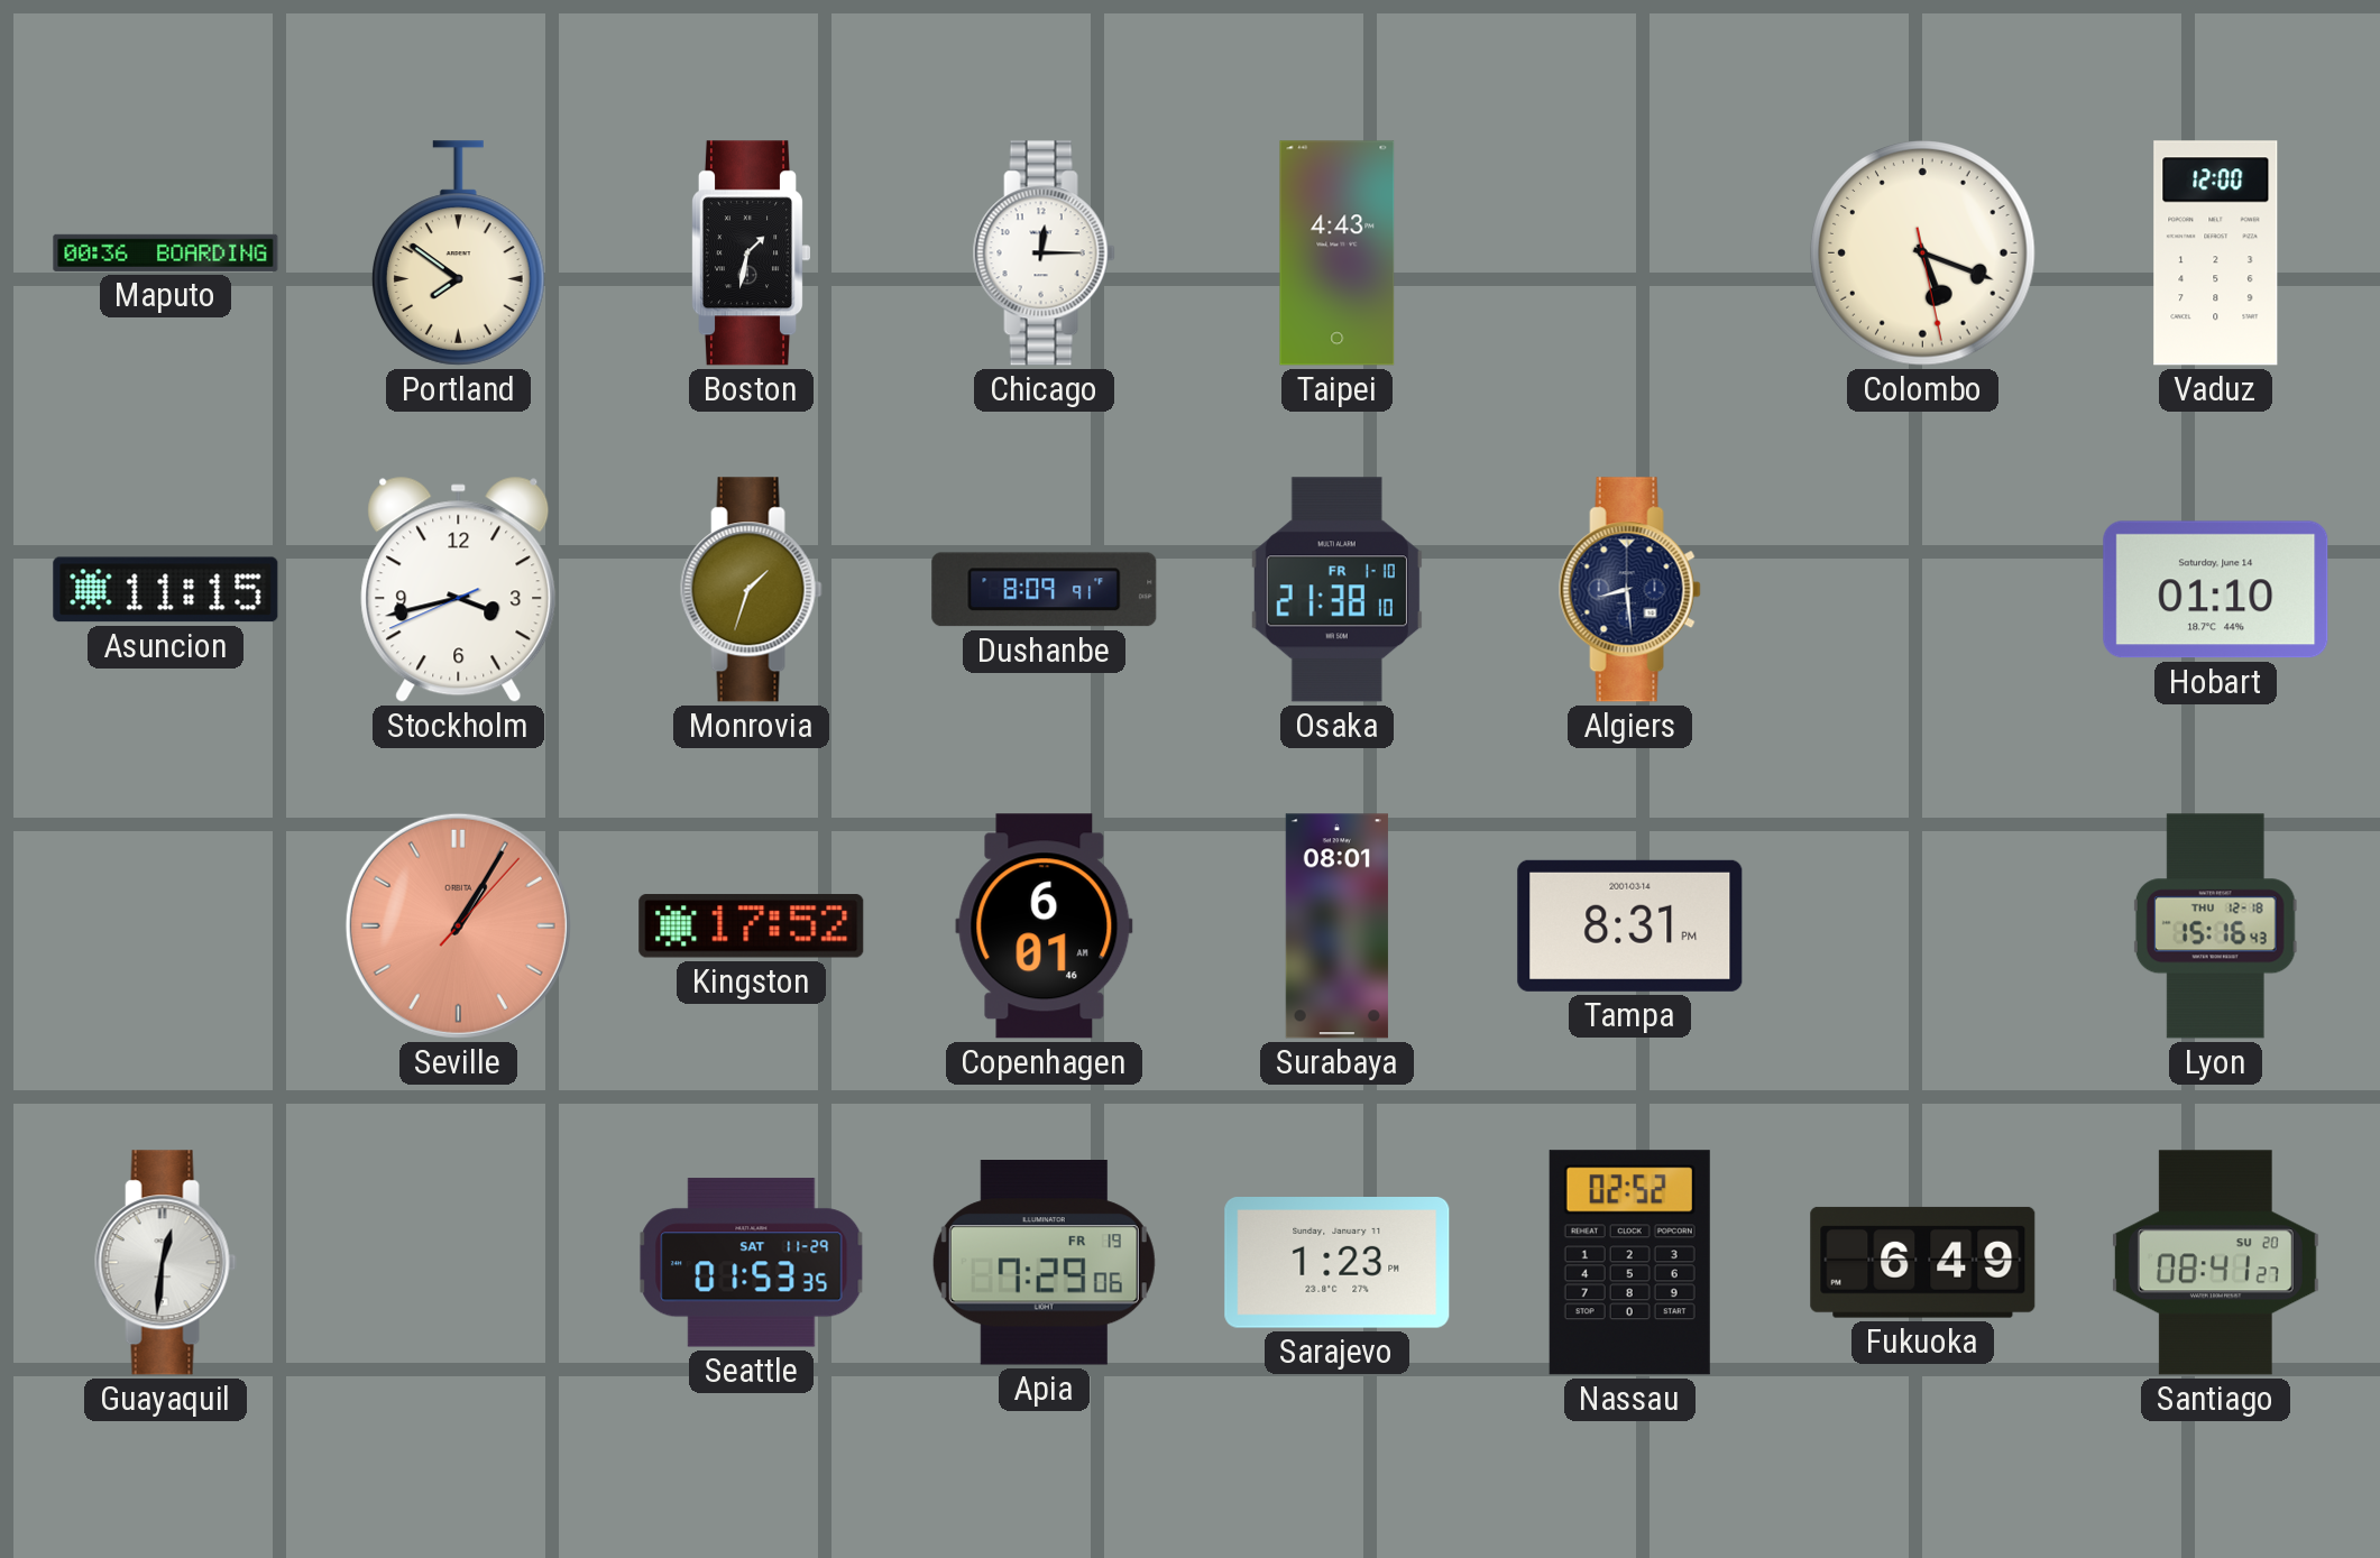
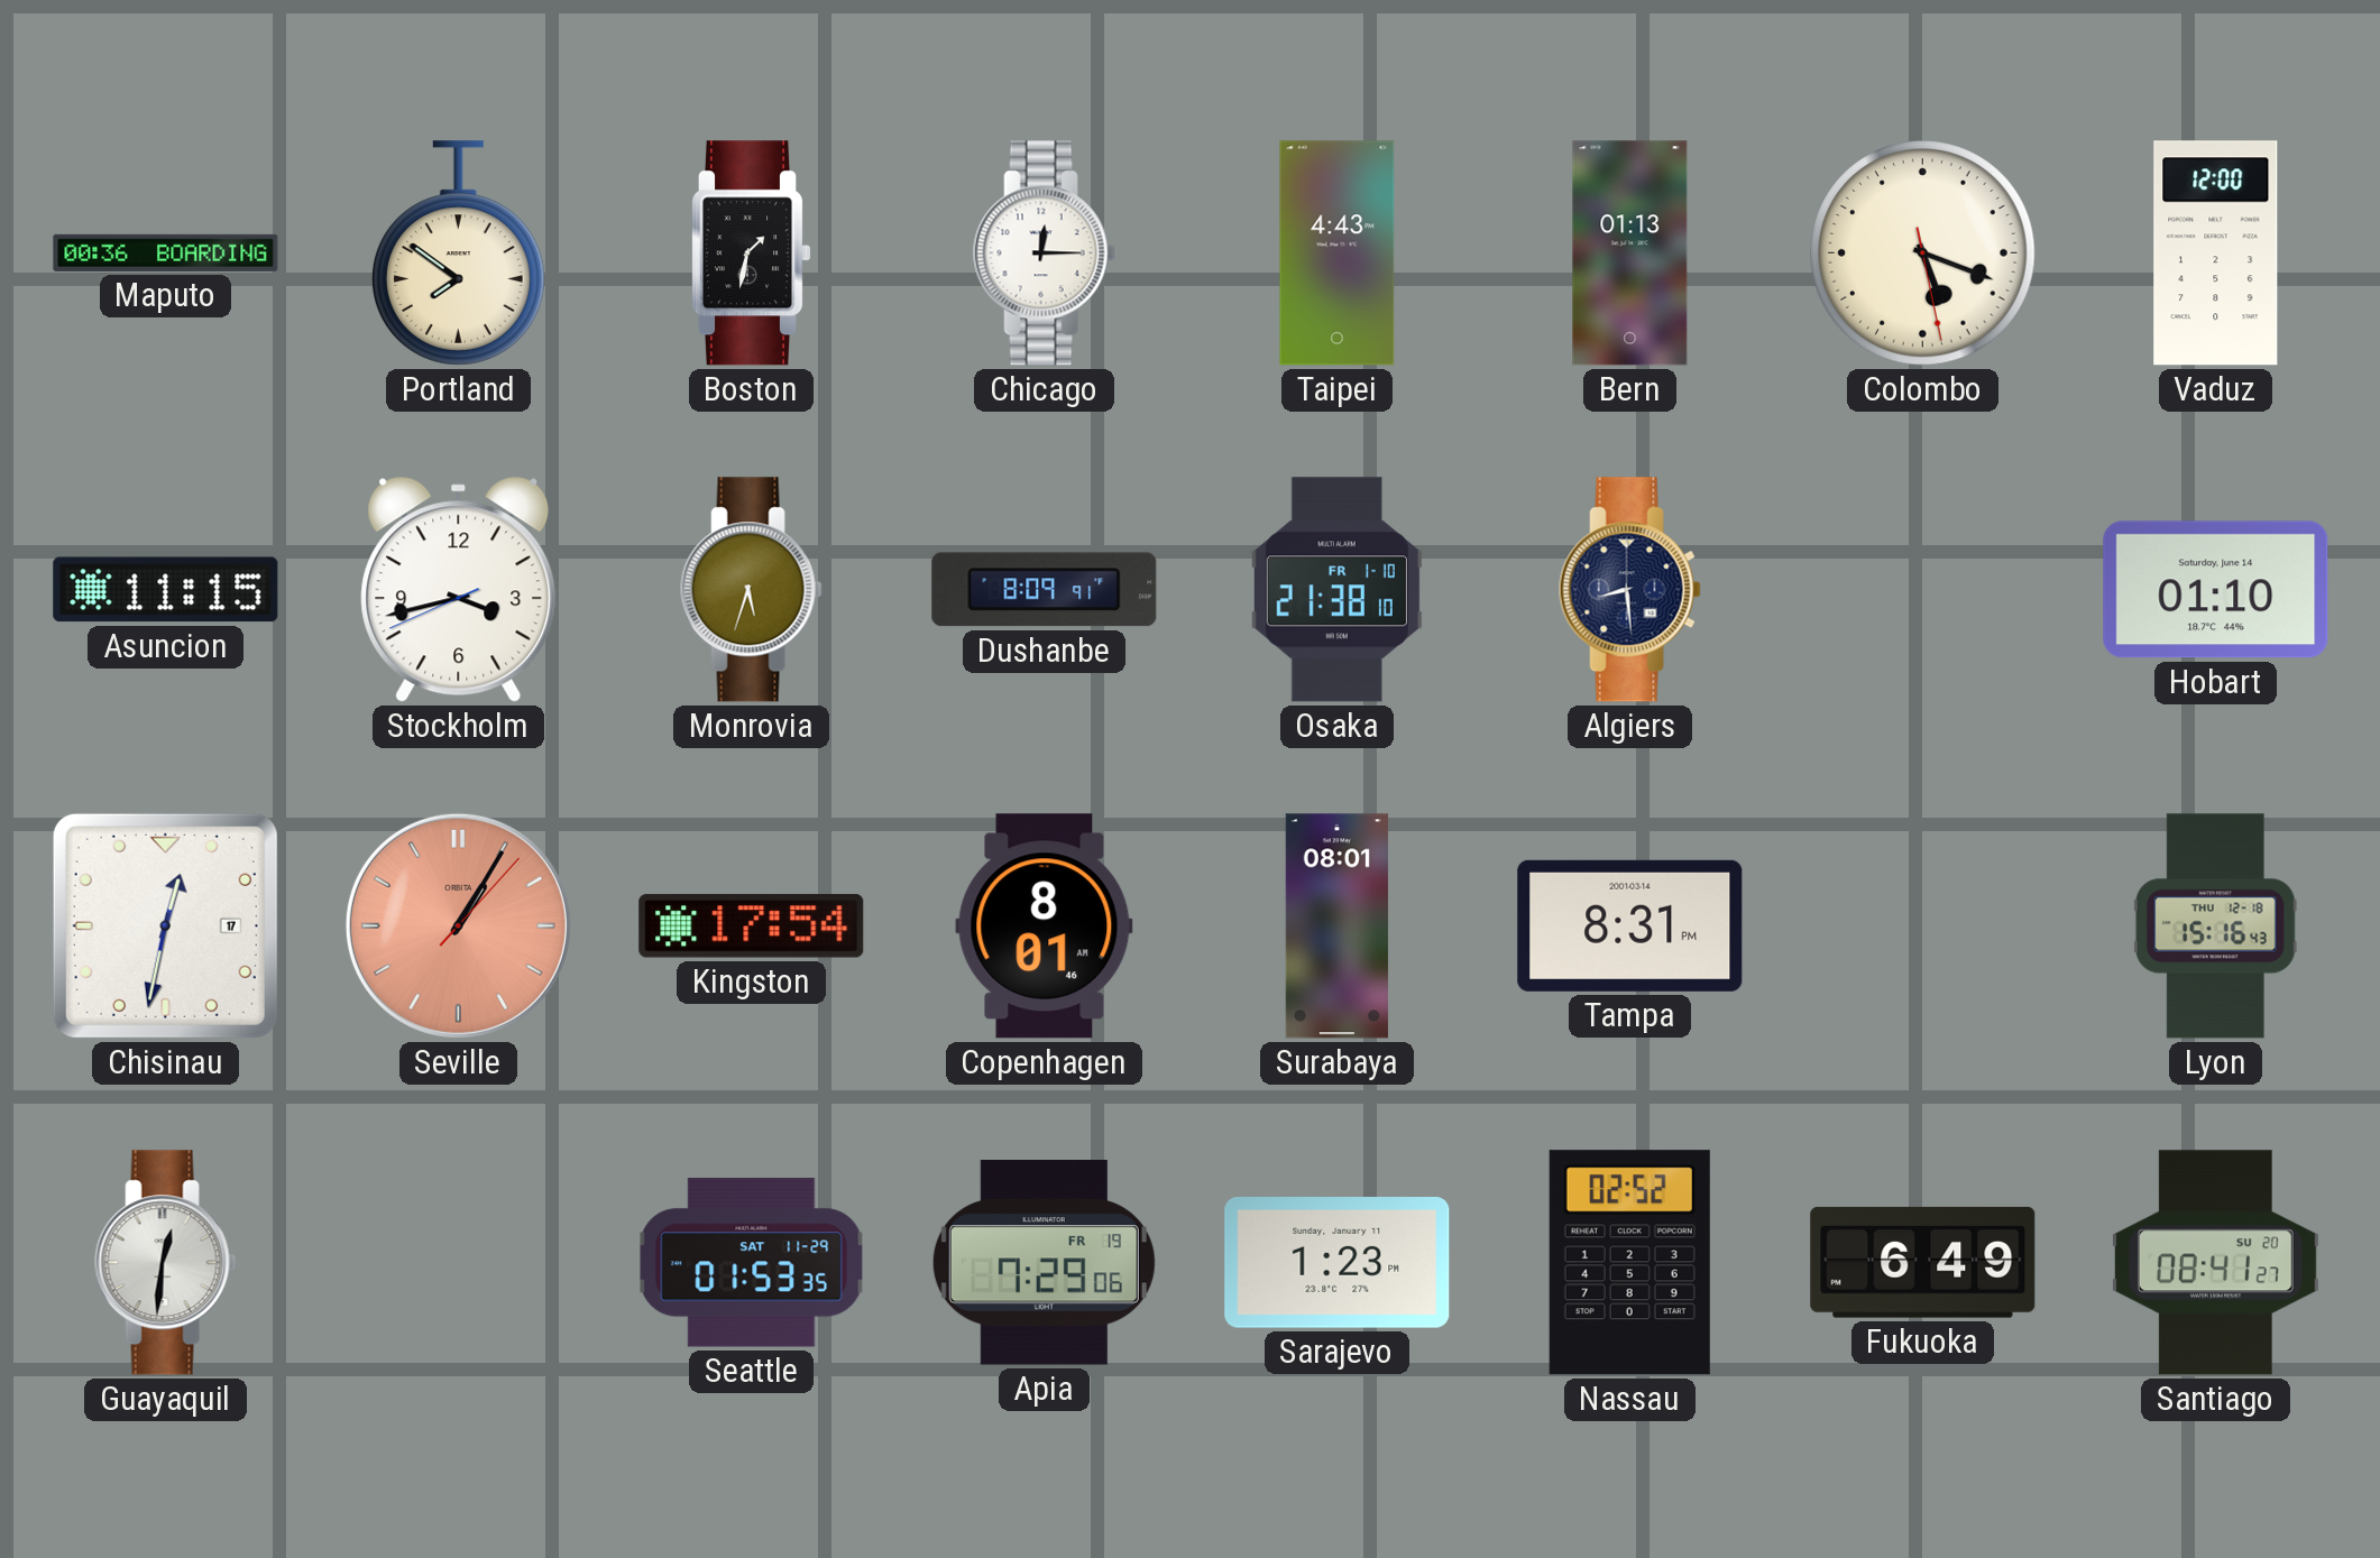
Bern: none -> 01:13 (1630, 253)
Monrovia: 1:33 -> 5:33 (751, 590)
Chisinau: none -> 12:32 (165, 925)
Kingston: 17:52 -> 17:54 (752, 926)
Copenhagen: 6:01 -> 8:01 (1045, 926)
